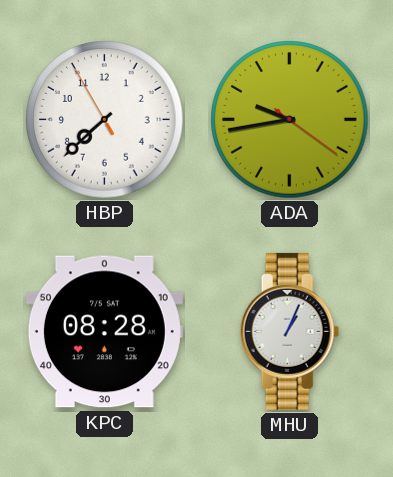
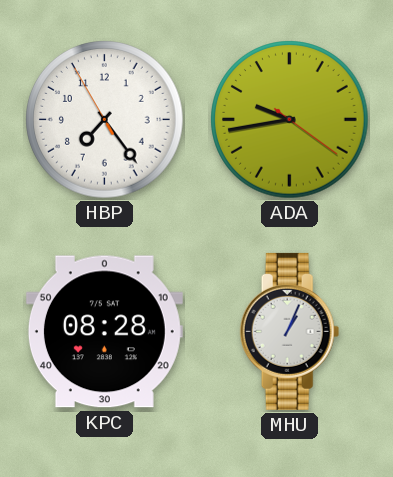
HBP: 7:37 -> 7:23 (105, 120)
